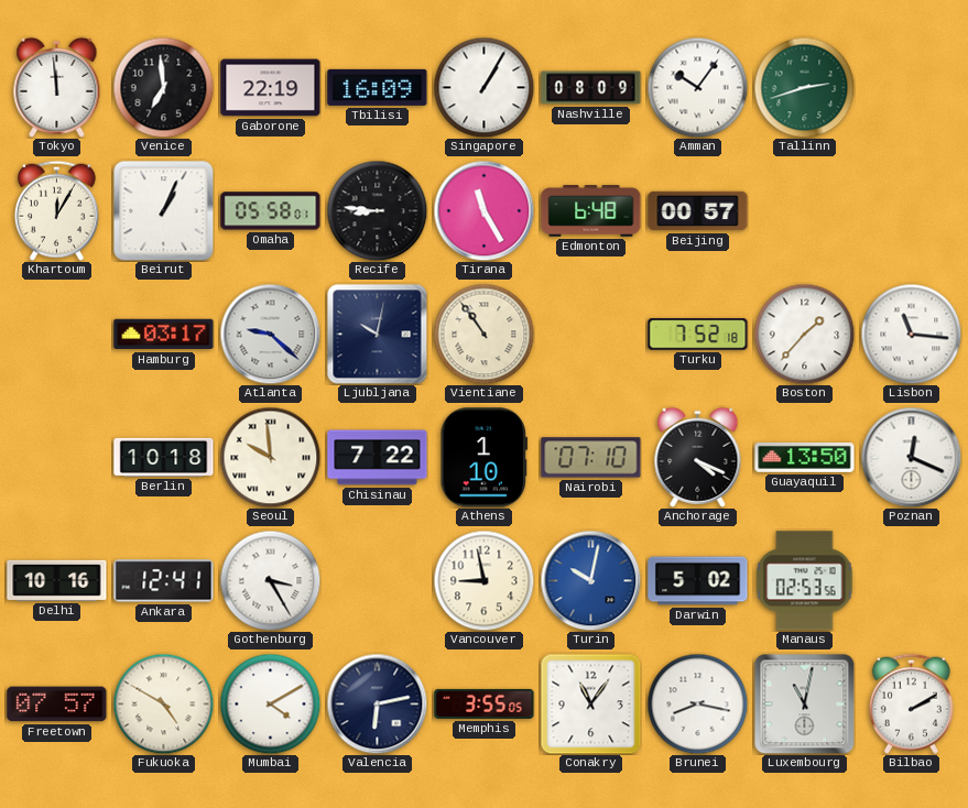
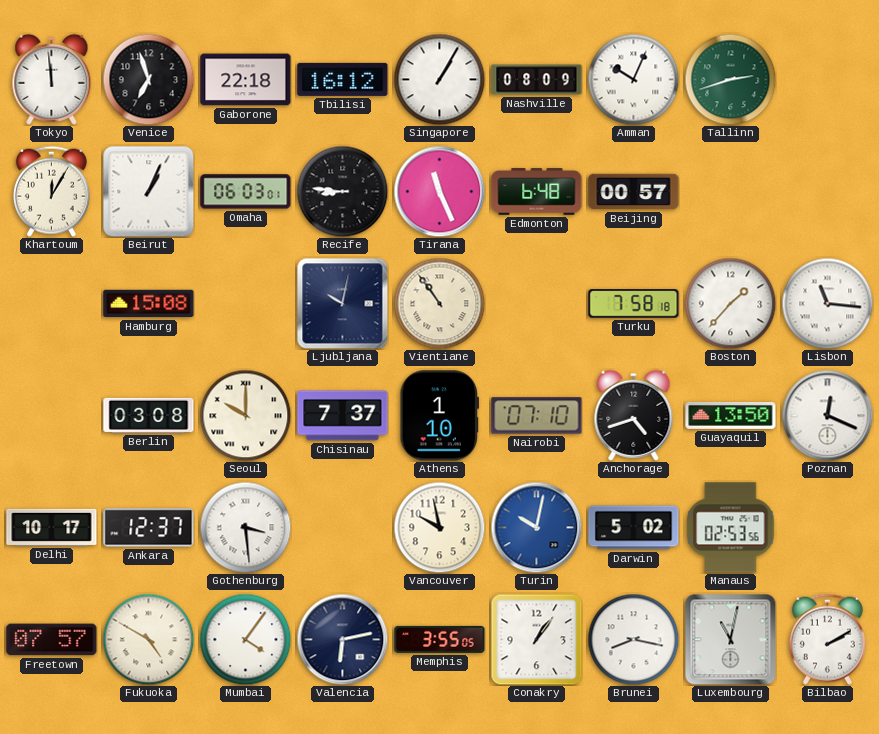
Venice: 6:59 -> 6:57 (148, 79)
Gaborone: 22:19 -> 22:18 (246, 80)
Tbilisi: 16:09 -> 16:12 (343, 79)
Amman: 10:06 -> 10:04 (633, 79)
Omaha: 05:58 -> 06:03 (246, 192)
Tirana: 11:25 -> 11:26 (439, 191)
Hamburg: 03:17 -> 15:08 (149, 304)
Atlanta: 9:22 -> none (270, 334)
Turku: 7:52 -> 7:58 (634, 304)
Berlin: 10:18 -> 03:08 (149, 415)
Seoul: 9:59 -> 10:00 (245, 415)
Chisinau: 7:22 -> 7:37 (343, 416)
Anchorage: 4:19 -> 4:42 (634, 415)
Delhi: 10:16 -> 10:17 (52, 527)
Ankara: 12:41 -> 12:37 (149, 528)
Gothenburg: 3:25 -> 3:29 (245, 527)
Vancouver: 8:58 -> 9:58 (439, 527)
Mumbai: 4:10 -> 4:06 (245, 639)
Conakry: 11:06 -> 1:06 (536, 639)
